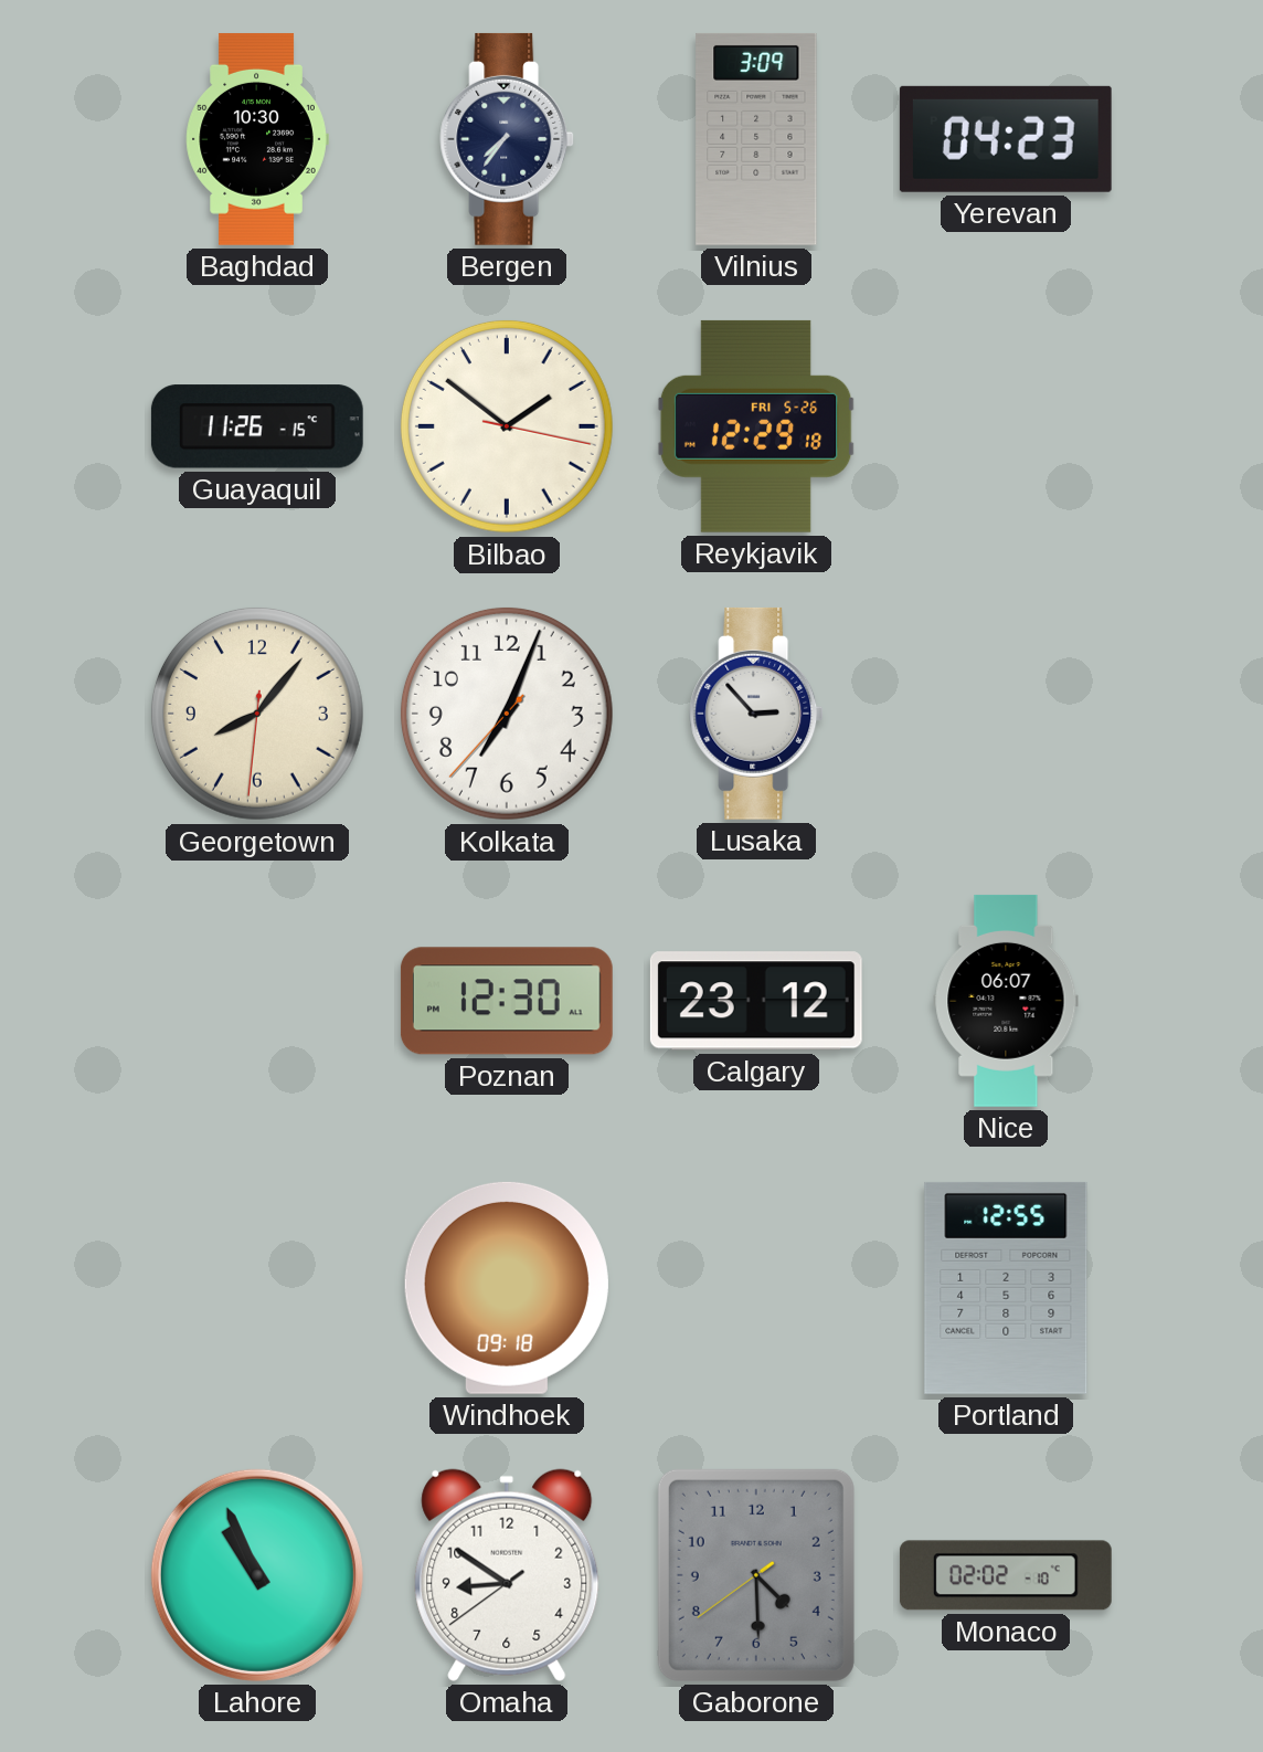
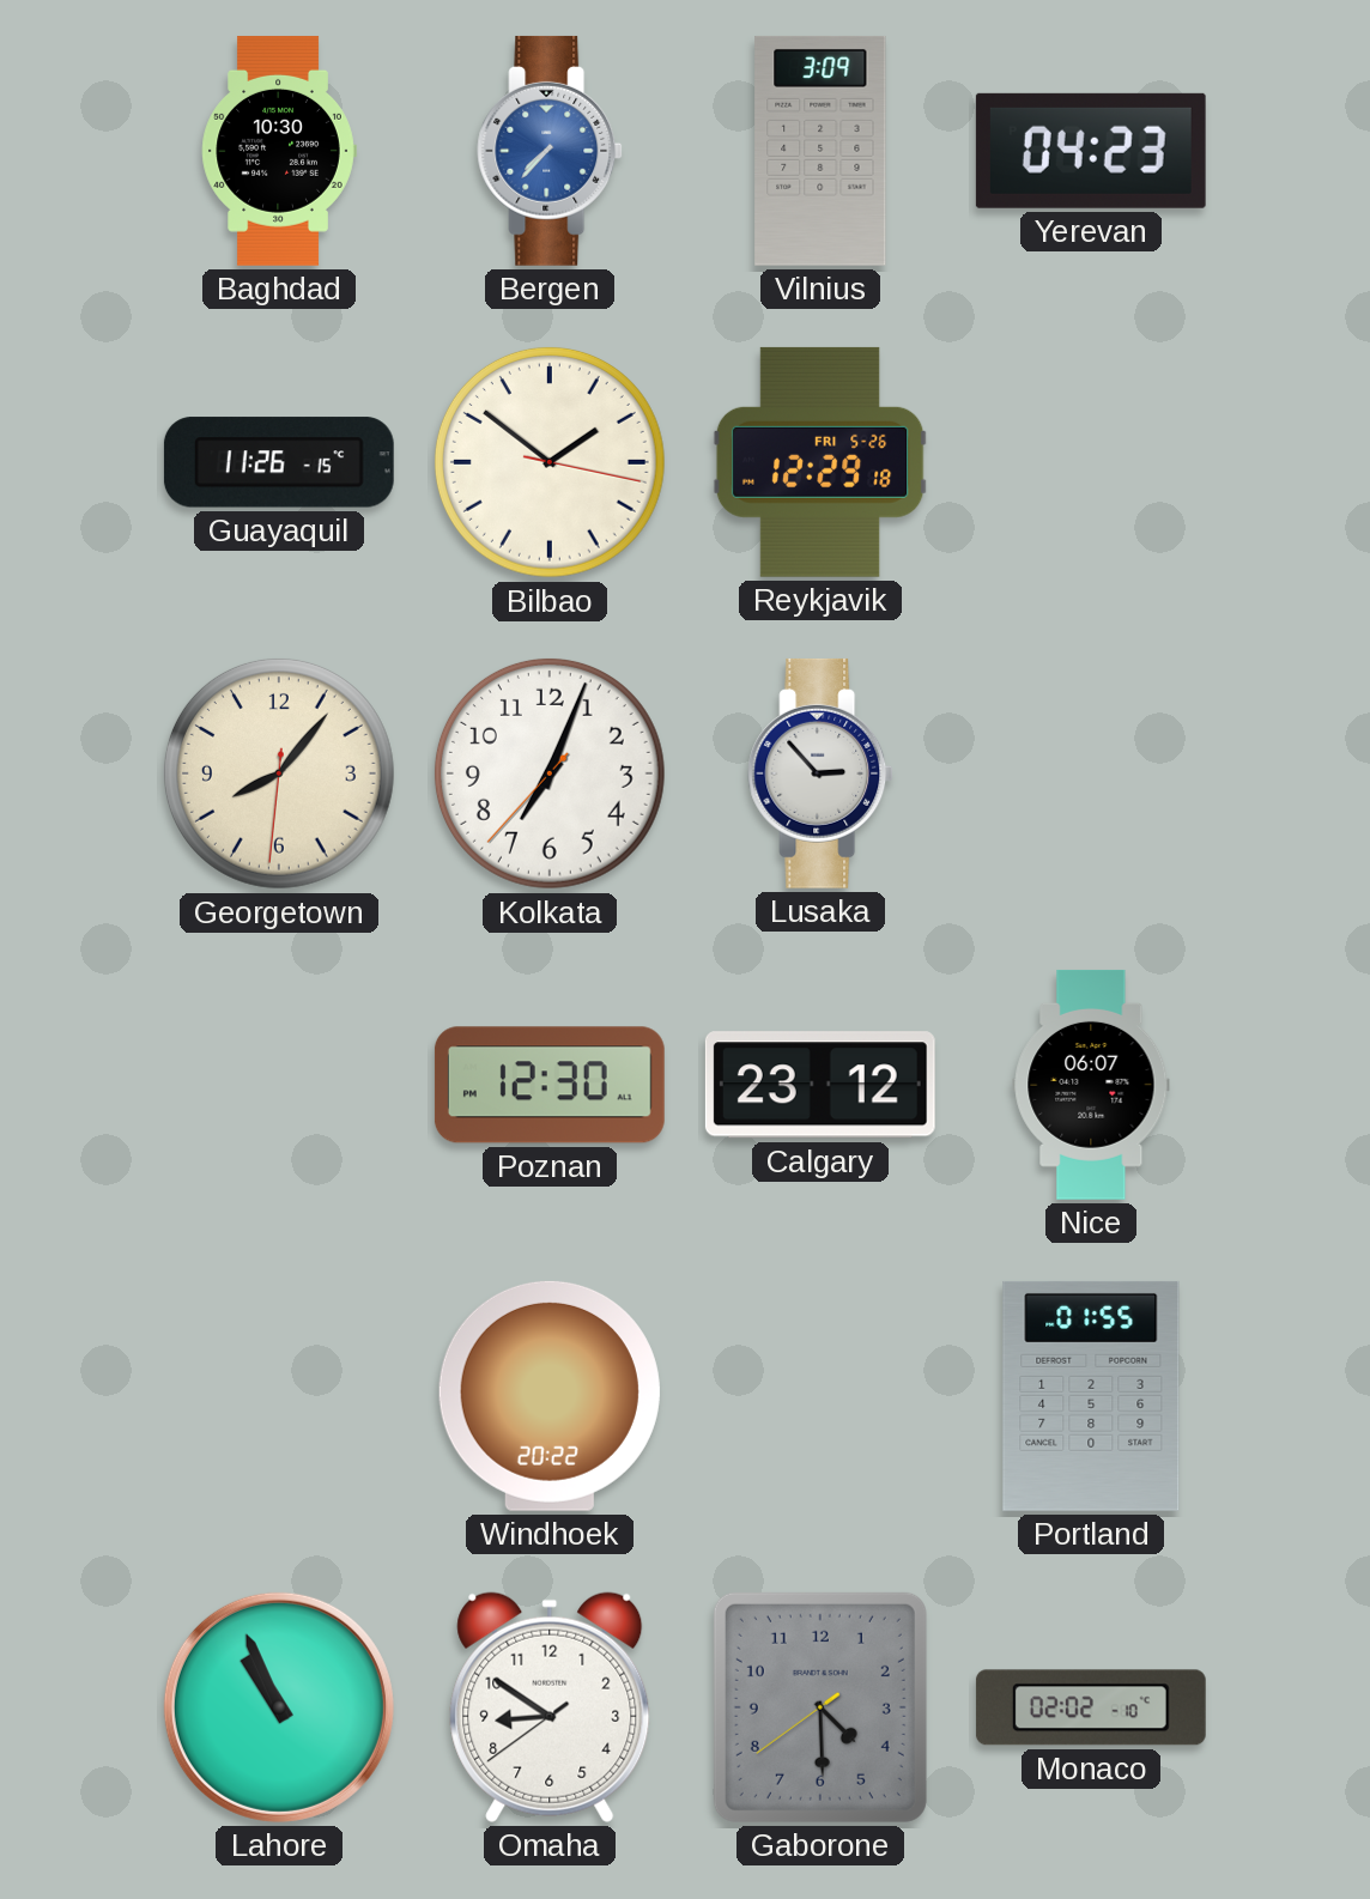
Bergen: 7:36 -> 7:37 (550, 151)
Bergen dial: navy -> blue (550, 151)
Windhoek: 09:18 -> 20:22 (550, 1396)
Portland: 12:55 -> 01:55 (1091, 1396)
